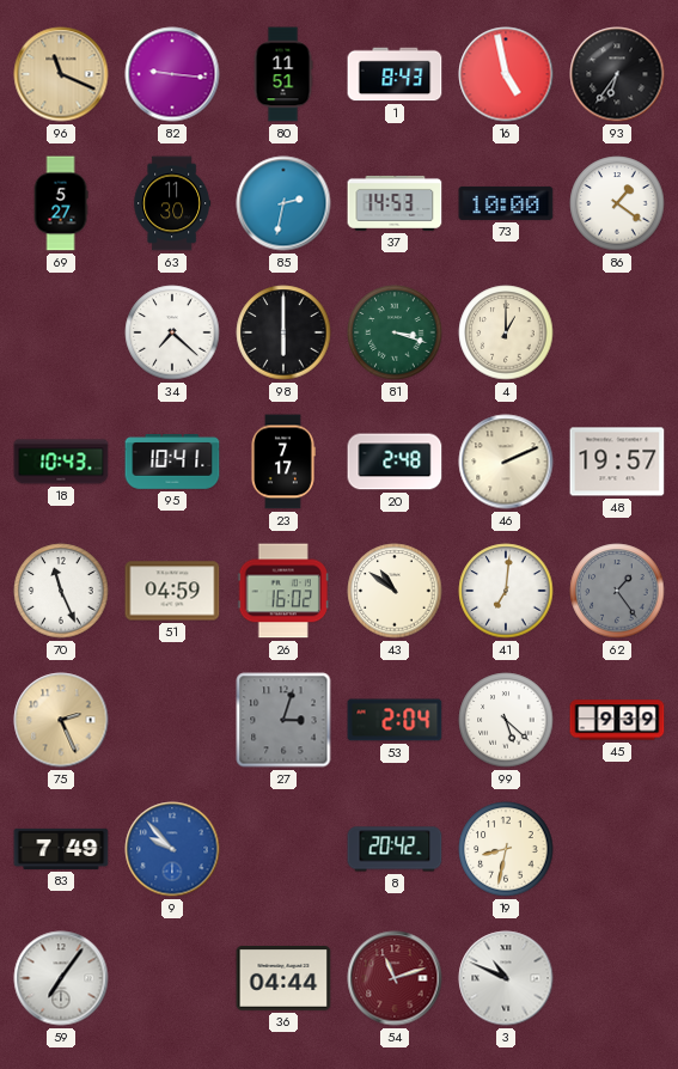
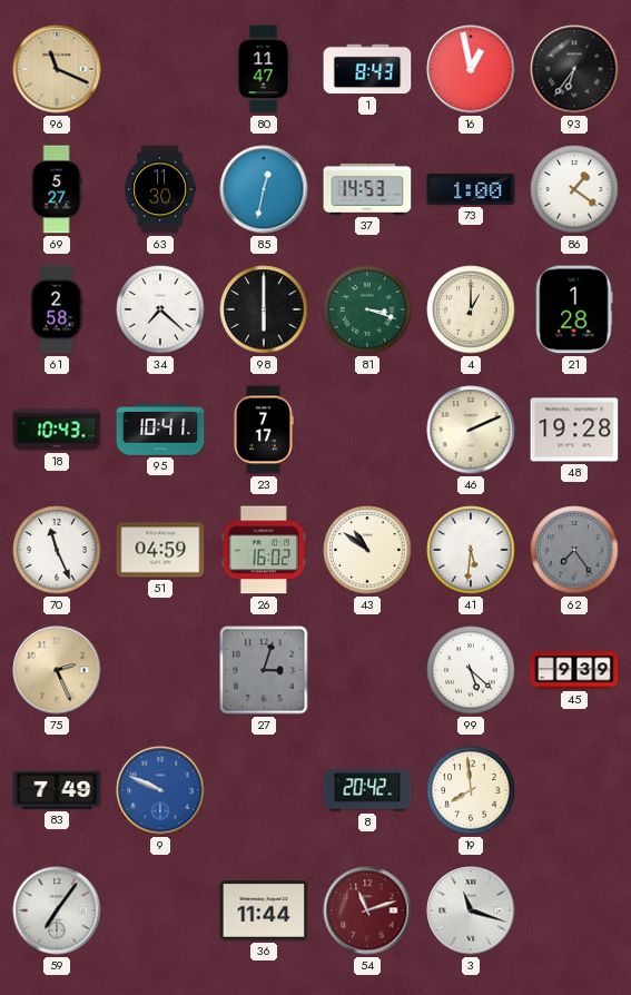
82: 9:16 -> none (172, 74)
80: 11:51 -> 11:47 (264, 69)
16: 4:58 -> 12:58 (471, 69)
85: 2:32 -> 12:32 (264, 189)
73: 10:00 -> 1:00 (471, 189)
61: none -> 2:58 (57, 309)
21: none -> 1:28 (574, 309)
20: 2:48 -> none (395, 462)
48: 19:57 -> 19:28 (574, 430)
41: 7:01 -> 5:31 (471, 550)
62: 1:24 -> 7:24 (574, 550)
53: 2:04 -> none (395, 720)
9: 9:53 -> 9:49 (160, 790)
19: 8:32 -> 7:59 (471, 790)
36: 04:44 -> 11:44 (264, 912)
3: 10:49 -> 11:18 (471, 910)
